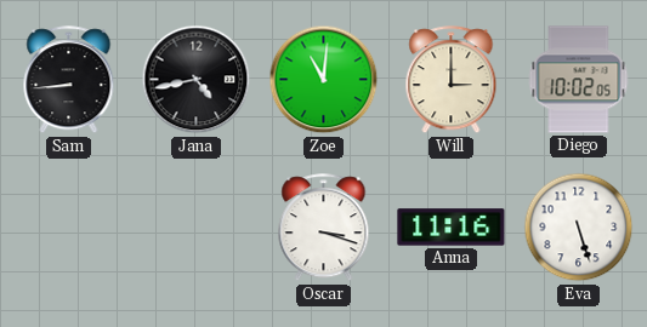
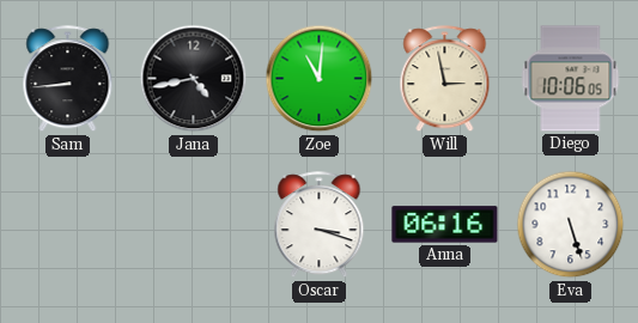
Will: 3:00 -> 2:58 (445, 79)
Diego: 10:02 -> 10:06 (571, 79)
Anna: 11:16 -> 06:16 (445, 225)
